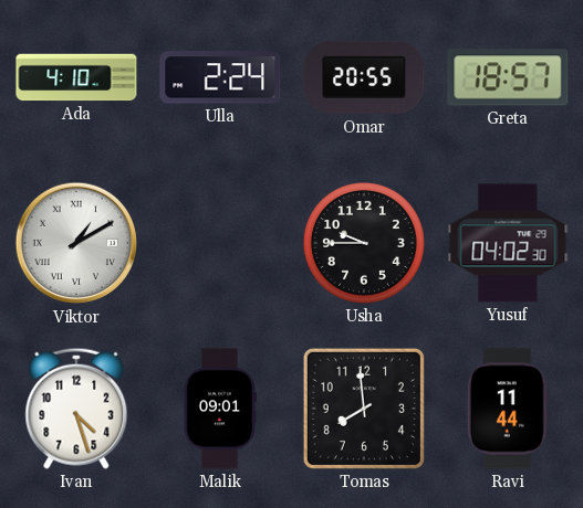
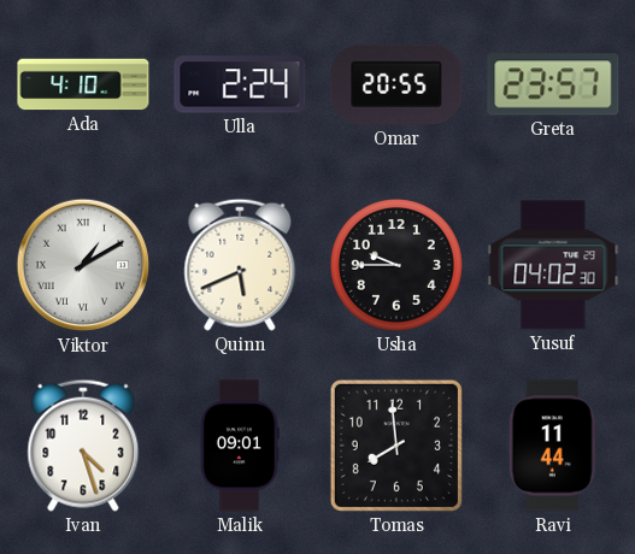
Greta: 18:57 -> 23:57 (553, 84)
Quinn: none -> 5:41 (240, 265)
